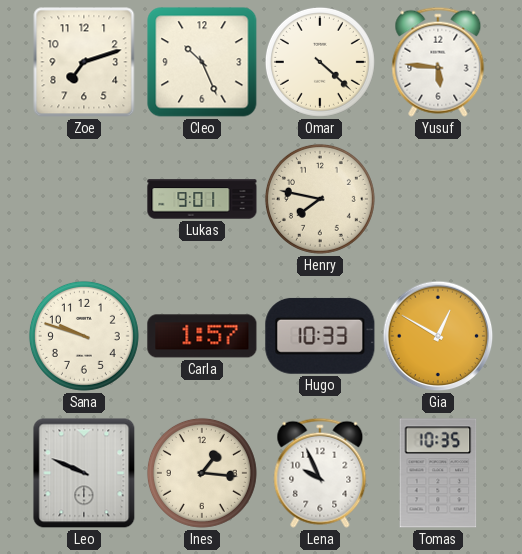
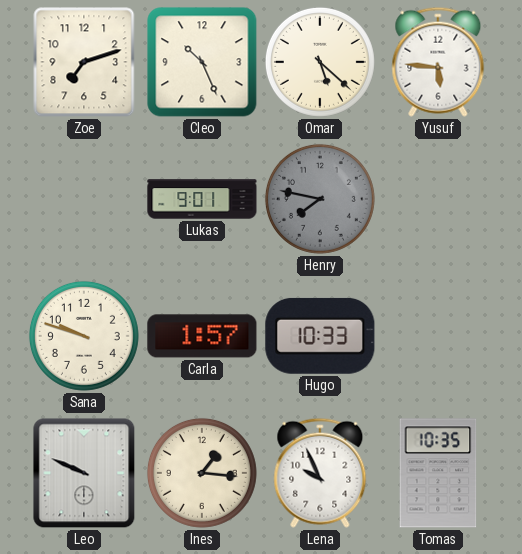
Omar: 4:22 -> 5:22 (320, 62)
Henry dial: cream -> grey (320, 199)
Gia: 12:50 -> none (438, 336)
